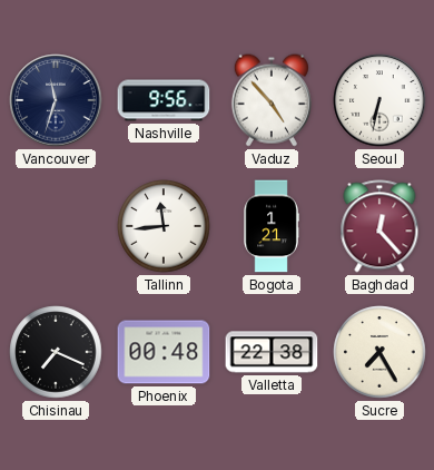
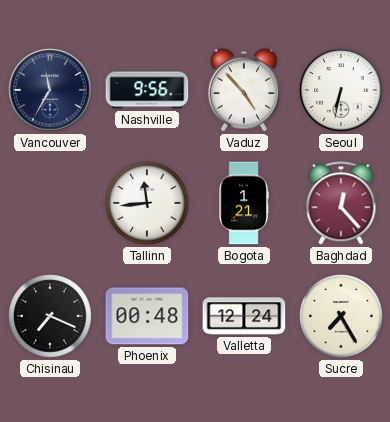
Vancouver: 11:33 -> 11:35 (50, 90)
Valletta: 22:38 -> 12:24 (244, 316)
